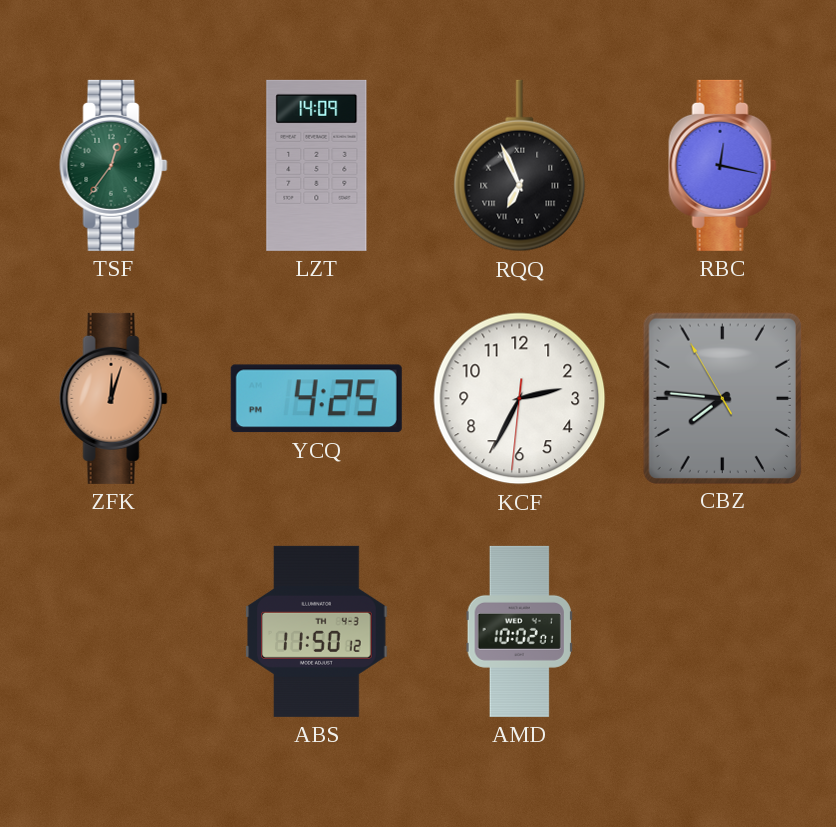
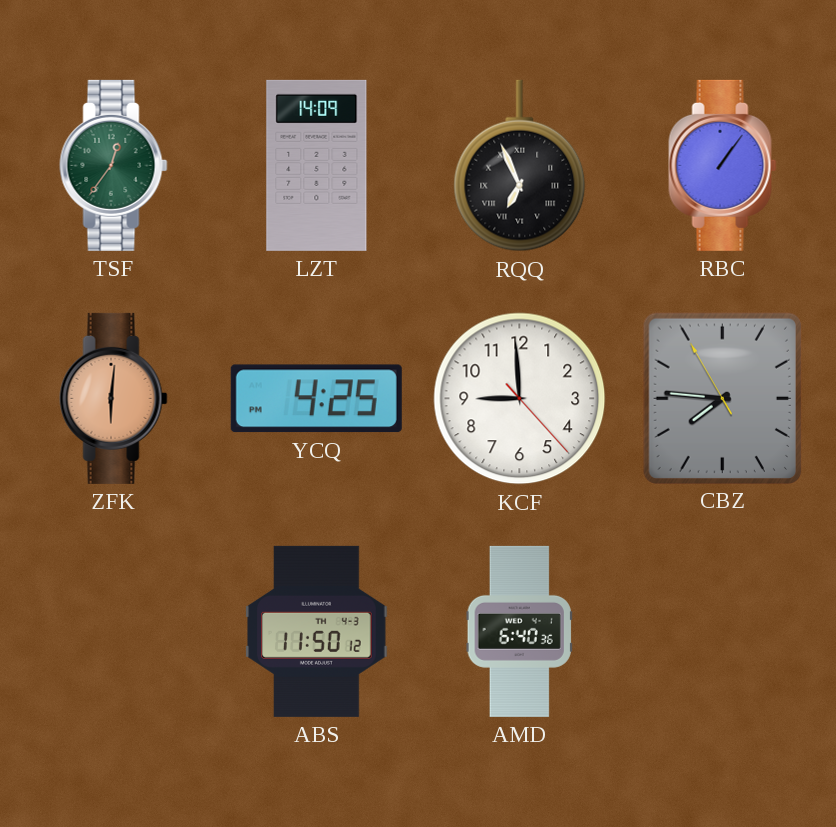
RBC: 12:17 -> 1:06 (723, 165)
ZFK: 12:03 -> 6:01 (114, 398)
KCF: 2:34 -> 8:59 (520, 399)
AMD: 10:02 -> 6:40 (519, 631)
